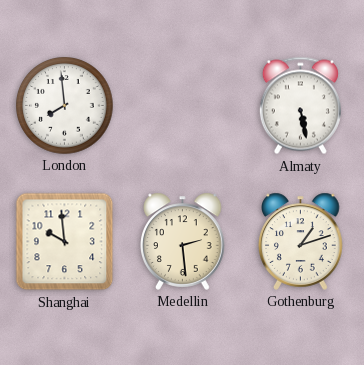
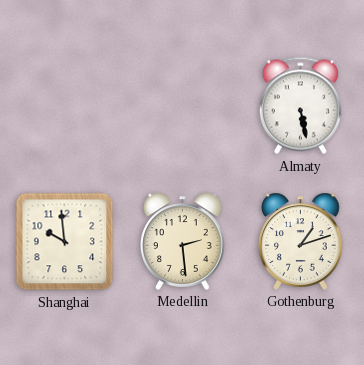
London: 7:59 -> none (65, 106)
